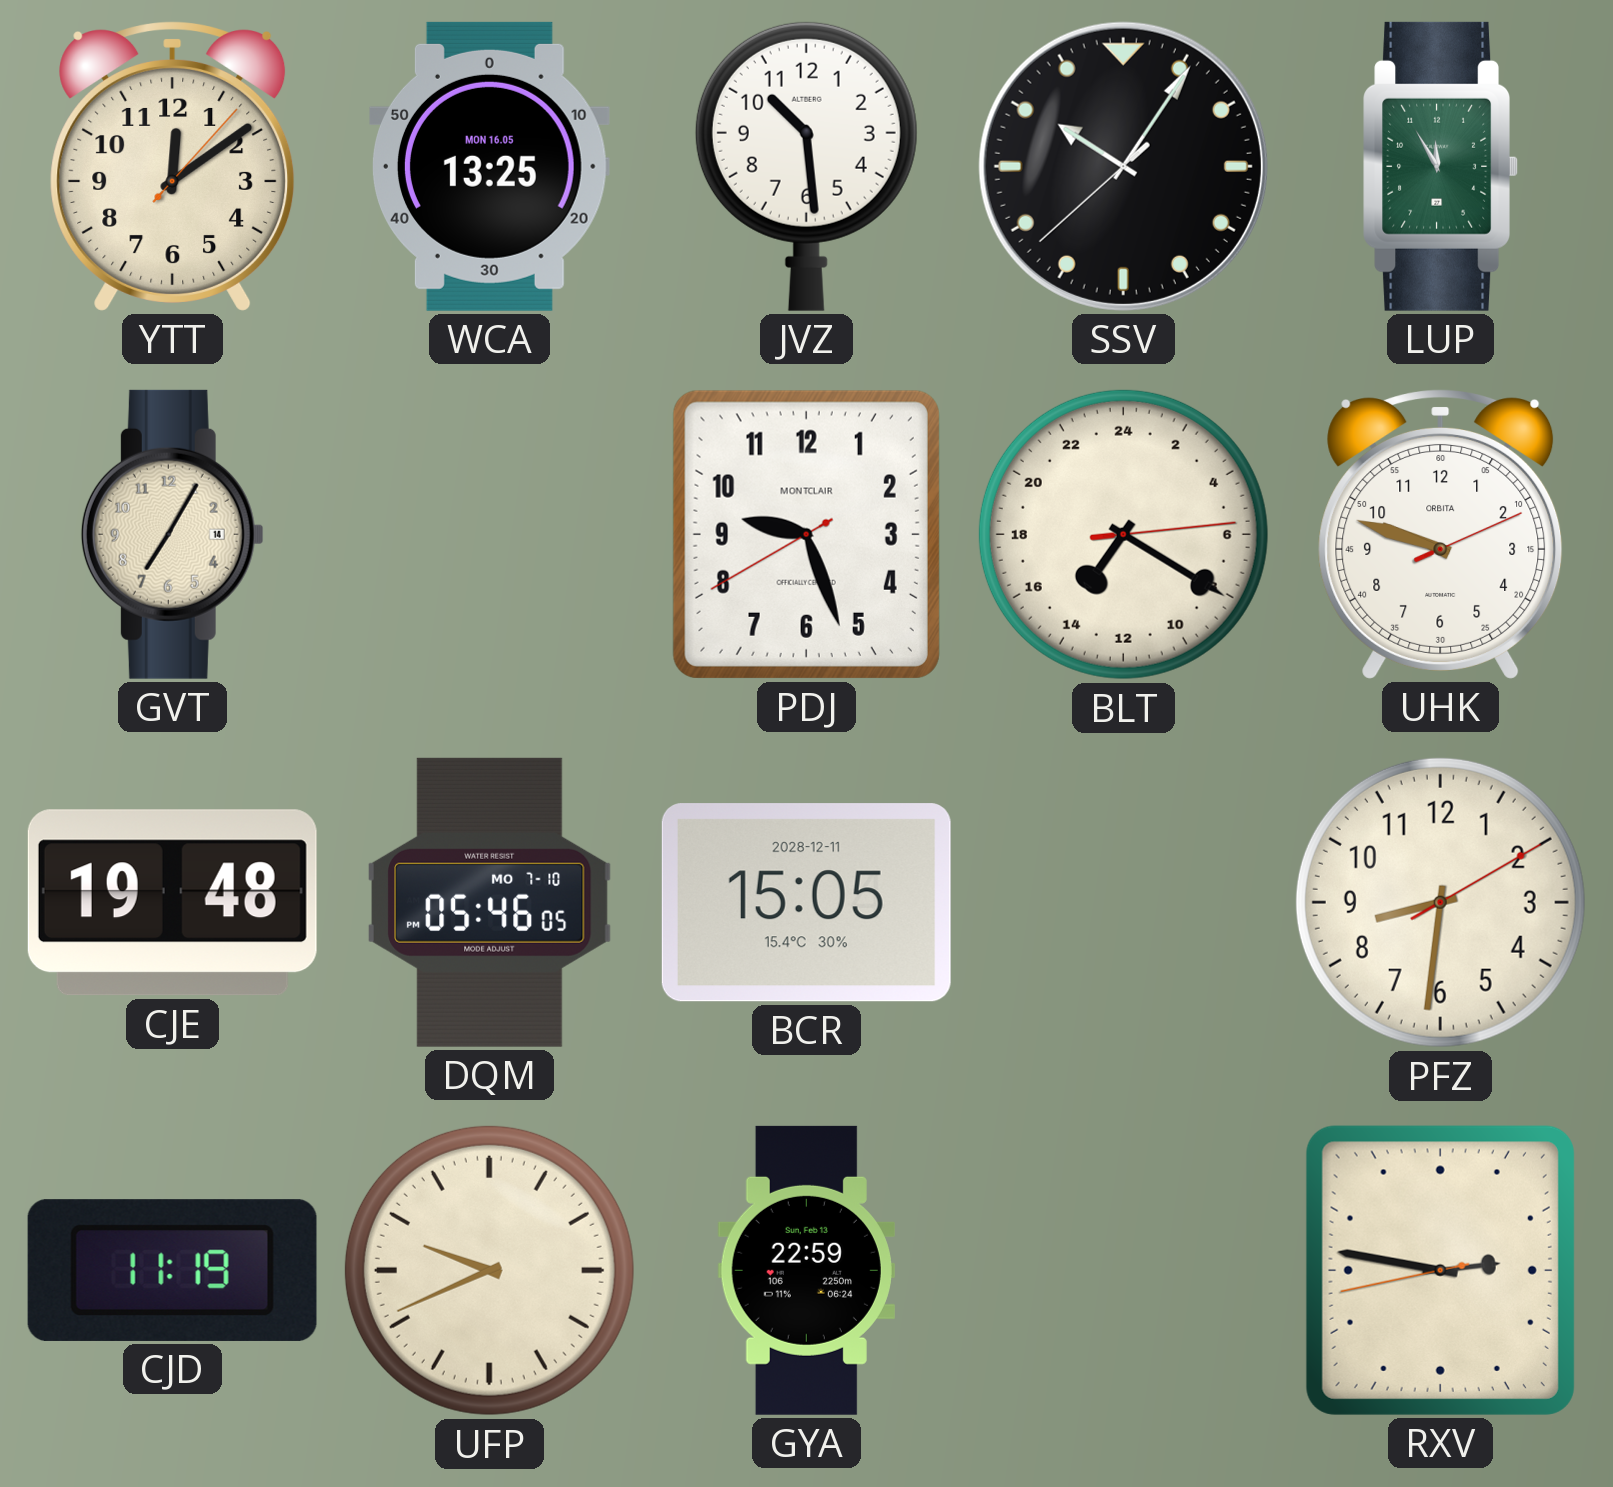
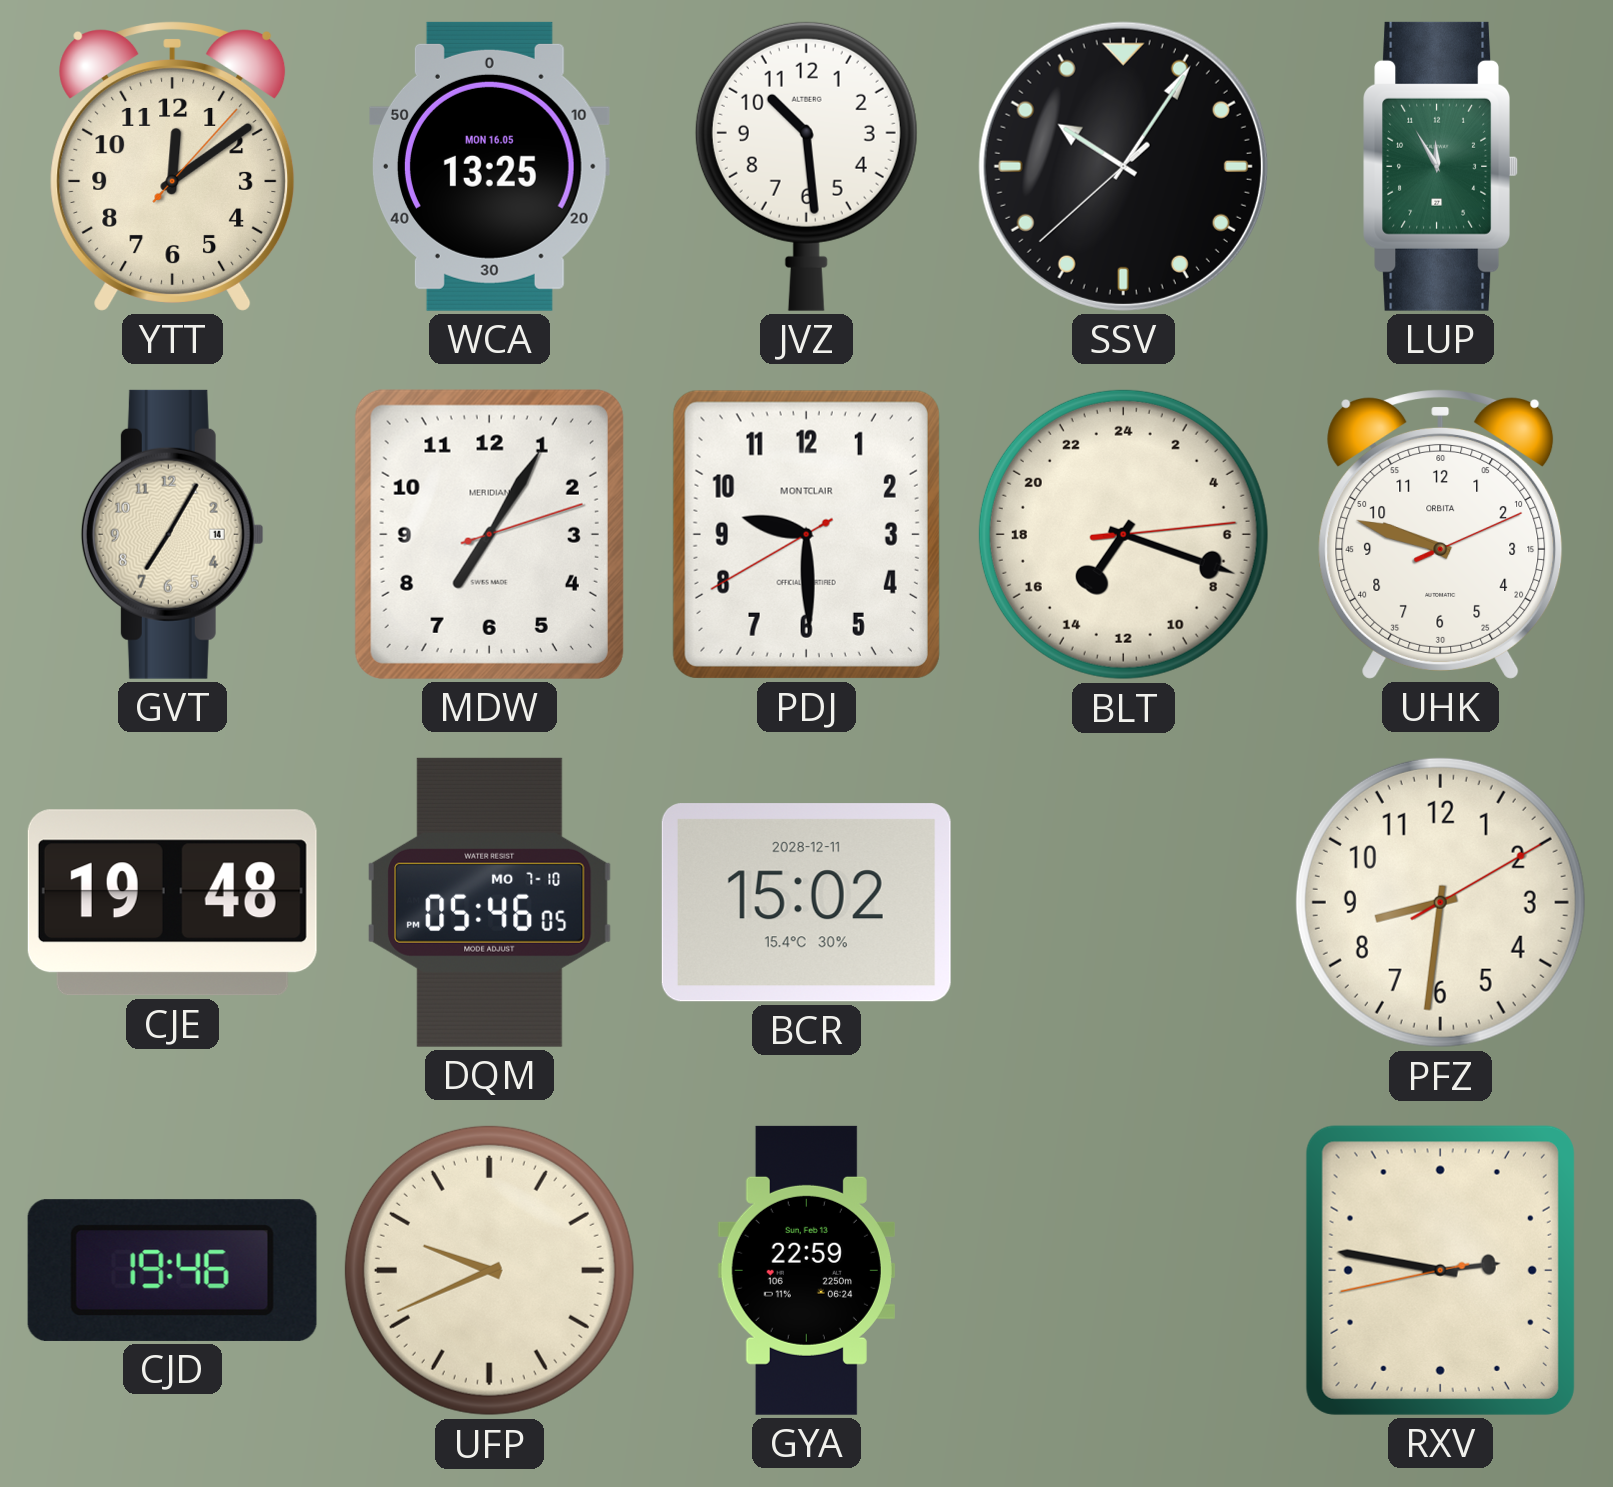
MDW: none -> 7:05 (489, 534)
PDJ: 9:26 -> 9:29 (806, 534)
BLT: 14:20 -> 14:18 (1123, 534)
BCR: 15:05 -> 15:02 (806, 903)
CJD: 11:19 -> 19:46 (172, 1270)
